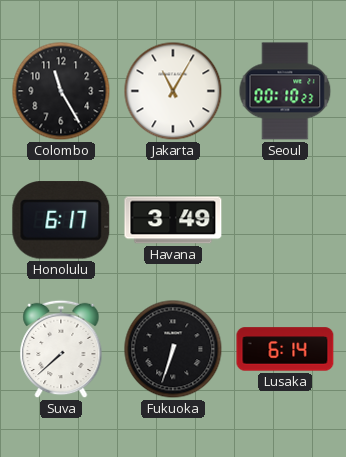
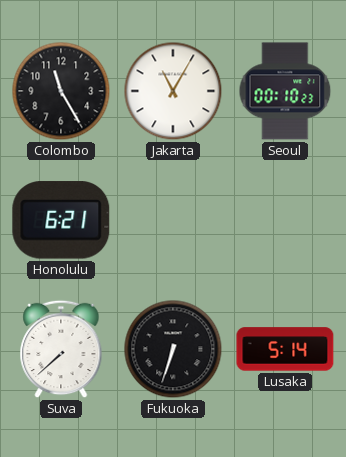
Honolulu: 6:17 -> 6:21 (61, 220)
Havana: 3:49 -> none (173, 220)
Lusaka: 6:14 -> 5:14 (285, 349)
